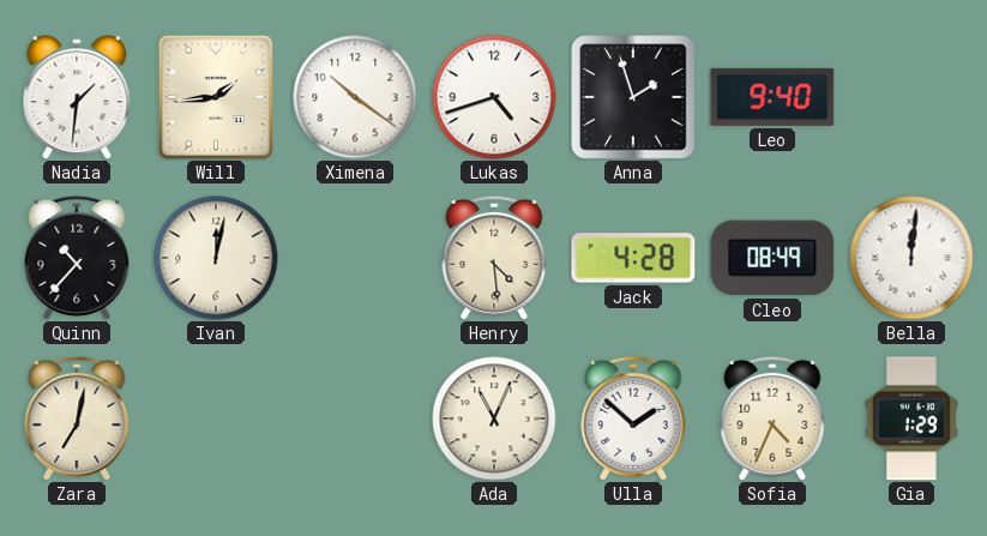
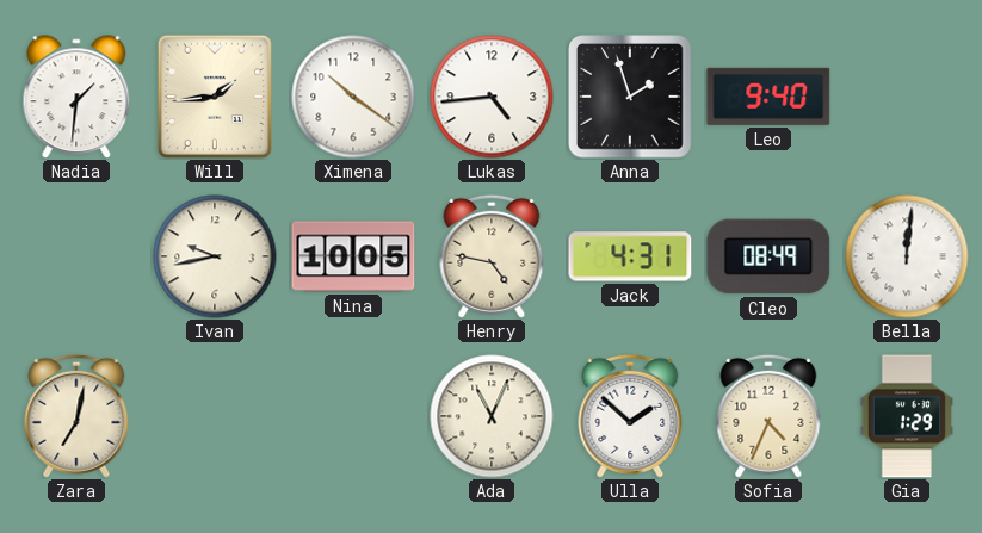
Lukas: 4:42 -> 4:44 (492, 97)
Quinn: 10:37 -> none (77, 258)
Ivan: 12:02 -> 9:43 (215, 256)
Nina: none -> 10:05 (353, 256)
Henry: 4:29 -> 4:47 (492, 256)
Jack: 4:28 -> 4:31 (630, 256)
